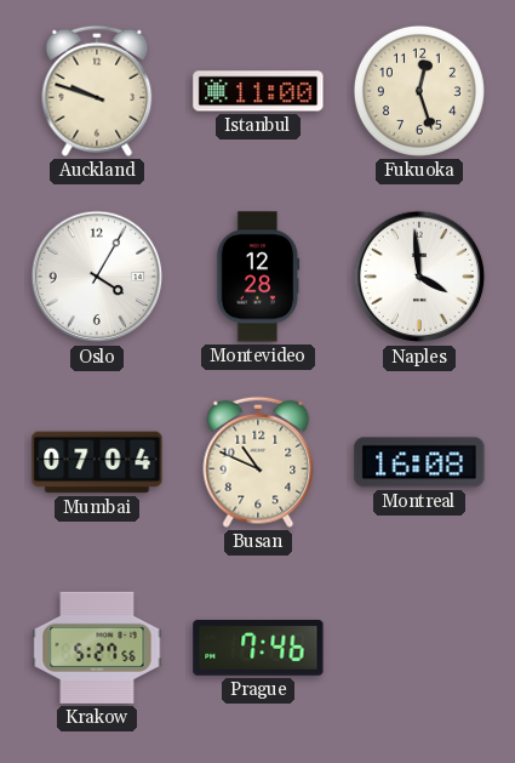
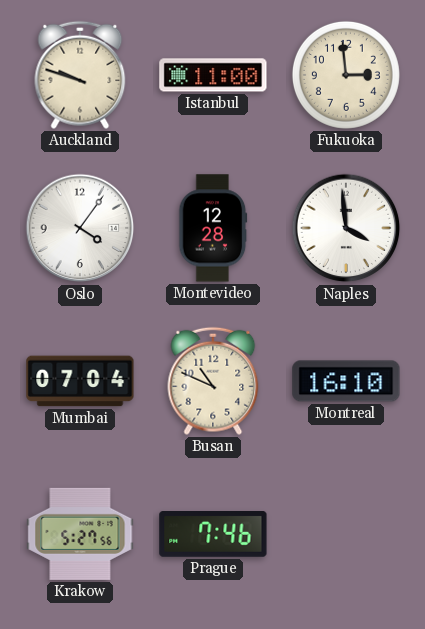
Fukuoka: 12:27 -> 2:59 (346, 75)
Oslo: 4:05 -> 4:06 (80, 228)
Montreal: 16:08 -> 16:10 (346, 381)
